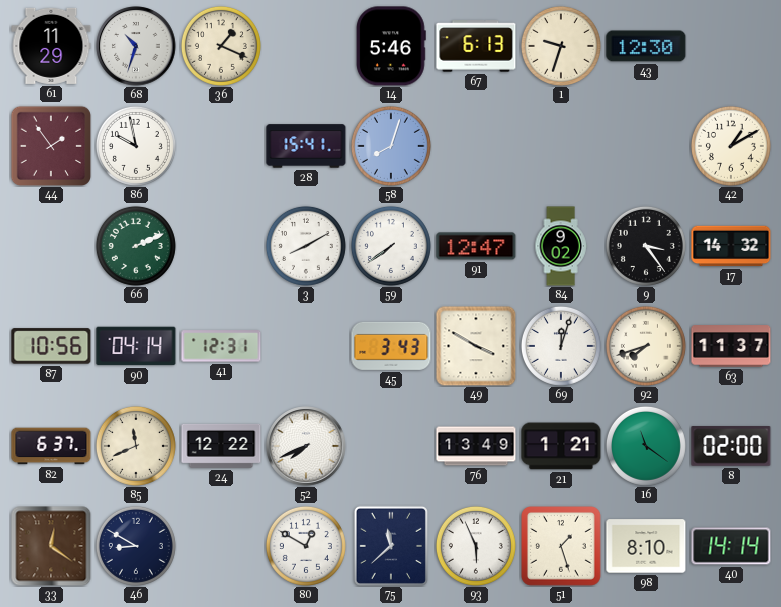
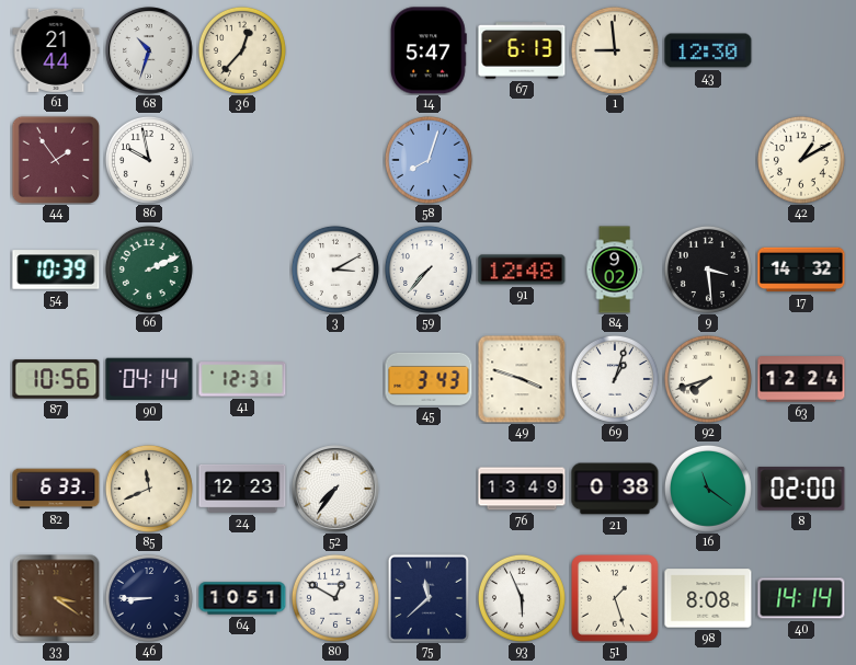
61: 11:29 -> 21:44 (56, 50)
36: 1:19 -> 12:37 (242, 50)
14: 5:46 -> 5:47 (430, 50)
1: 9:33 -> 8:59 (615, 50)
28: 15:41 -> none (306, 146)
54: none -> 10:39 (56, 270)
3: 8:10 -> 3:10 (335, 270)
59: 7:39 -> 7:37 (429, 270)
91: 12:47 -> 12:48 (522, 270)
9: 3:24 -> 3:29 (708, 270)
49: 3:50 -> 3:48 (522, 379)
69: 12:03 -> 1:03 (615, 379)
63: 11:37 -> 12:24 (801, 379)
82: 6:37 -> 6:33 (56, 489)
24: 12:22 -> 12:23 (242, 489)
52: 7:41 -> 7:36 (335, 489)
21: 1:21 -> 0:38 (615, 489)
33: 12:21 -> 3:21 (56, 598)
46: 8:50 -> 8:45 (149, 598)
64: none -> 10:51 (242, 598)
98: 8:10 -> 8:08 (708, 598)
